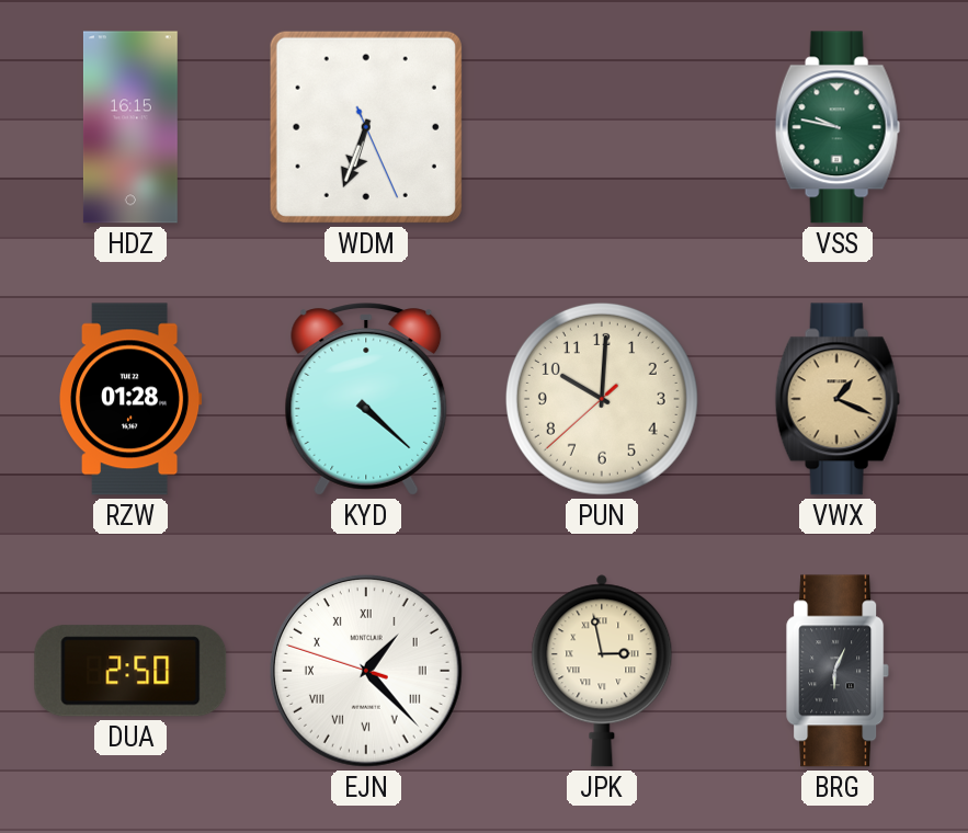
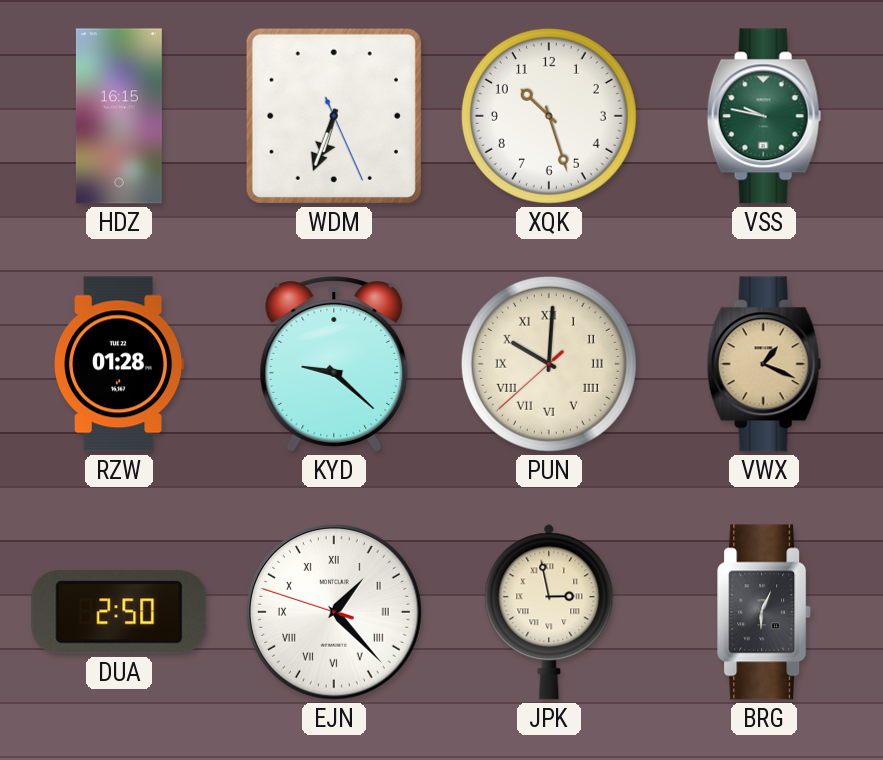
XQK: none -> 10:27 (549, 116)
KYD: 4:22 -> 9:22 (334, 364)
PUN numerals: Arabic -> Roman (549, 364)
